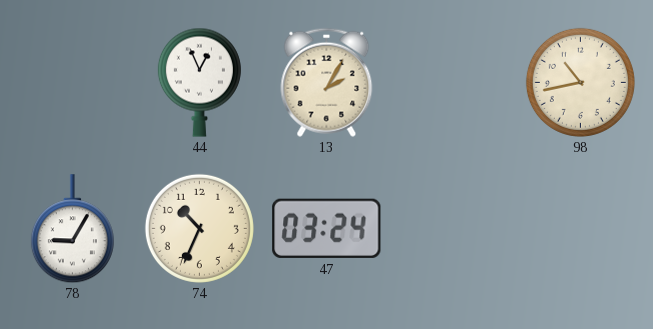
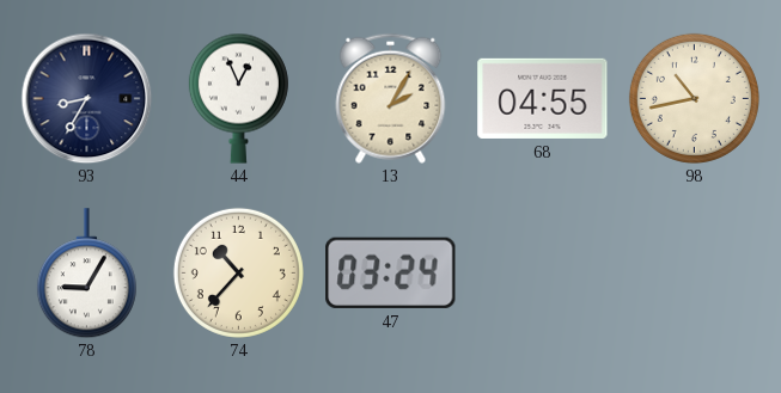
93: none -> 8:35 (86, 98)
68: none -> 04:55 (543, 98)
74: 10:34 -> 10:37 (238, 272)
